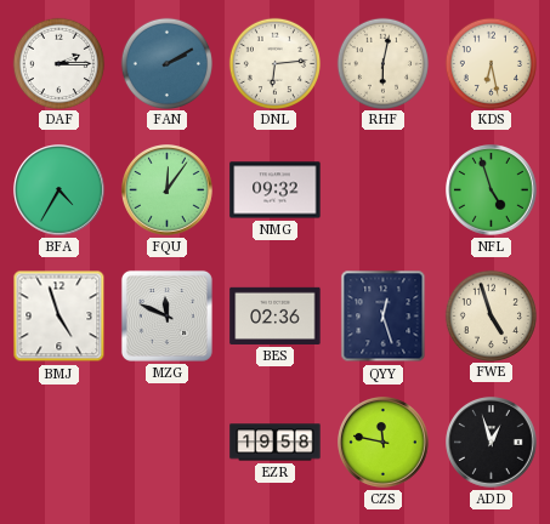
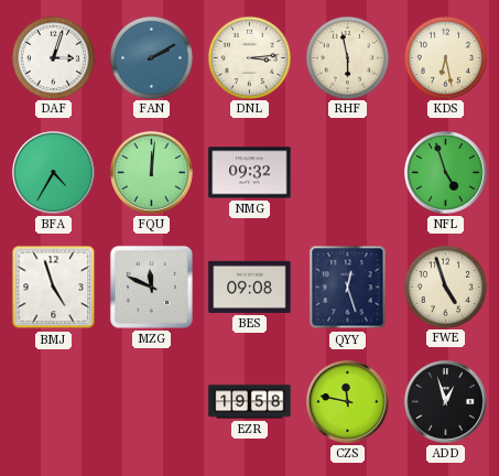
DAF: 2:15 -> 3:03 (53, 57)
DNL: 6:14 -> 3:14 (249, 57)
RHF: 6:02 -> 5:58 (347, 57)
FQU: 12:06 -> 12:01 (152, 173)
BES: 02:36 -> 09:08 (250, 286)
